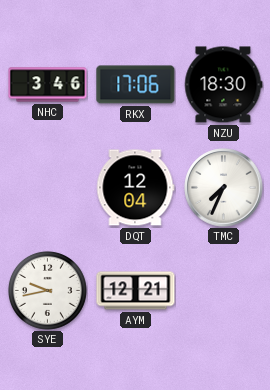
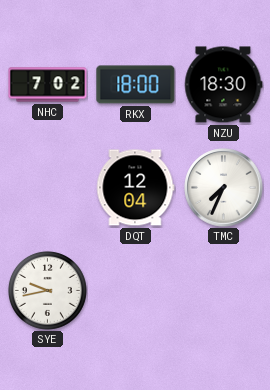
NHC: 3:46 -> 7:02 (48, 85)
RKX: 17:06 -> 18:00 (136, 85)
AYM: 12:21 -> none (136, 291)
